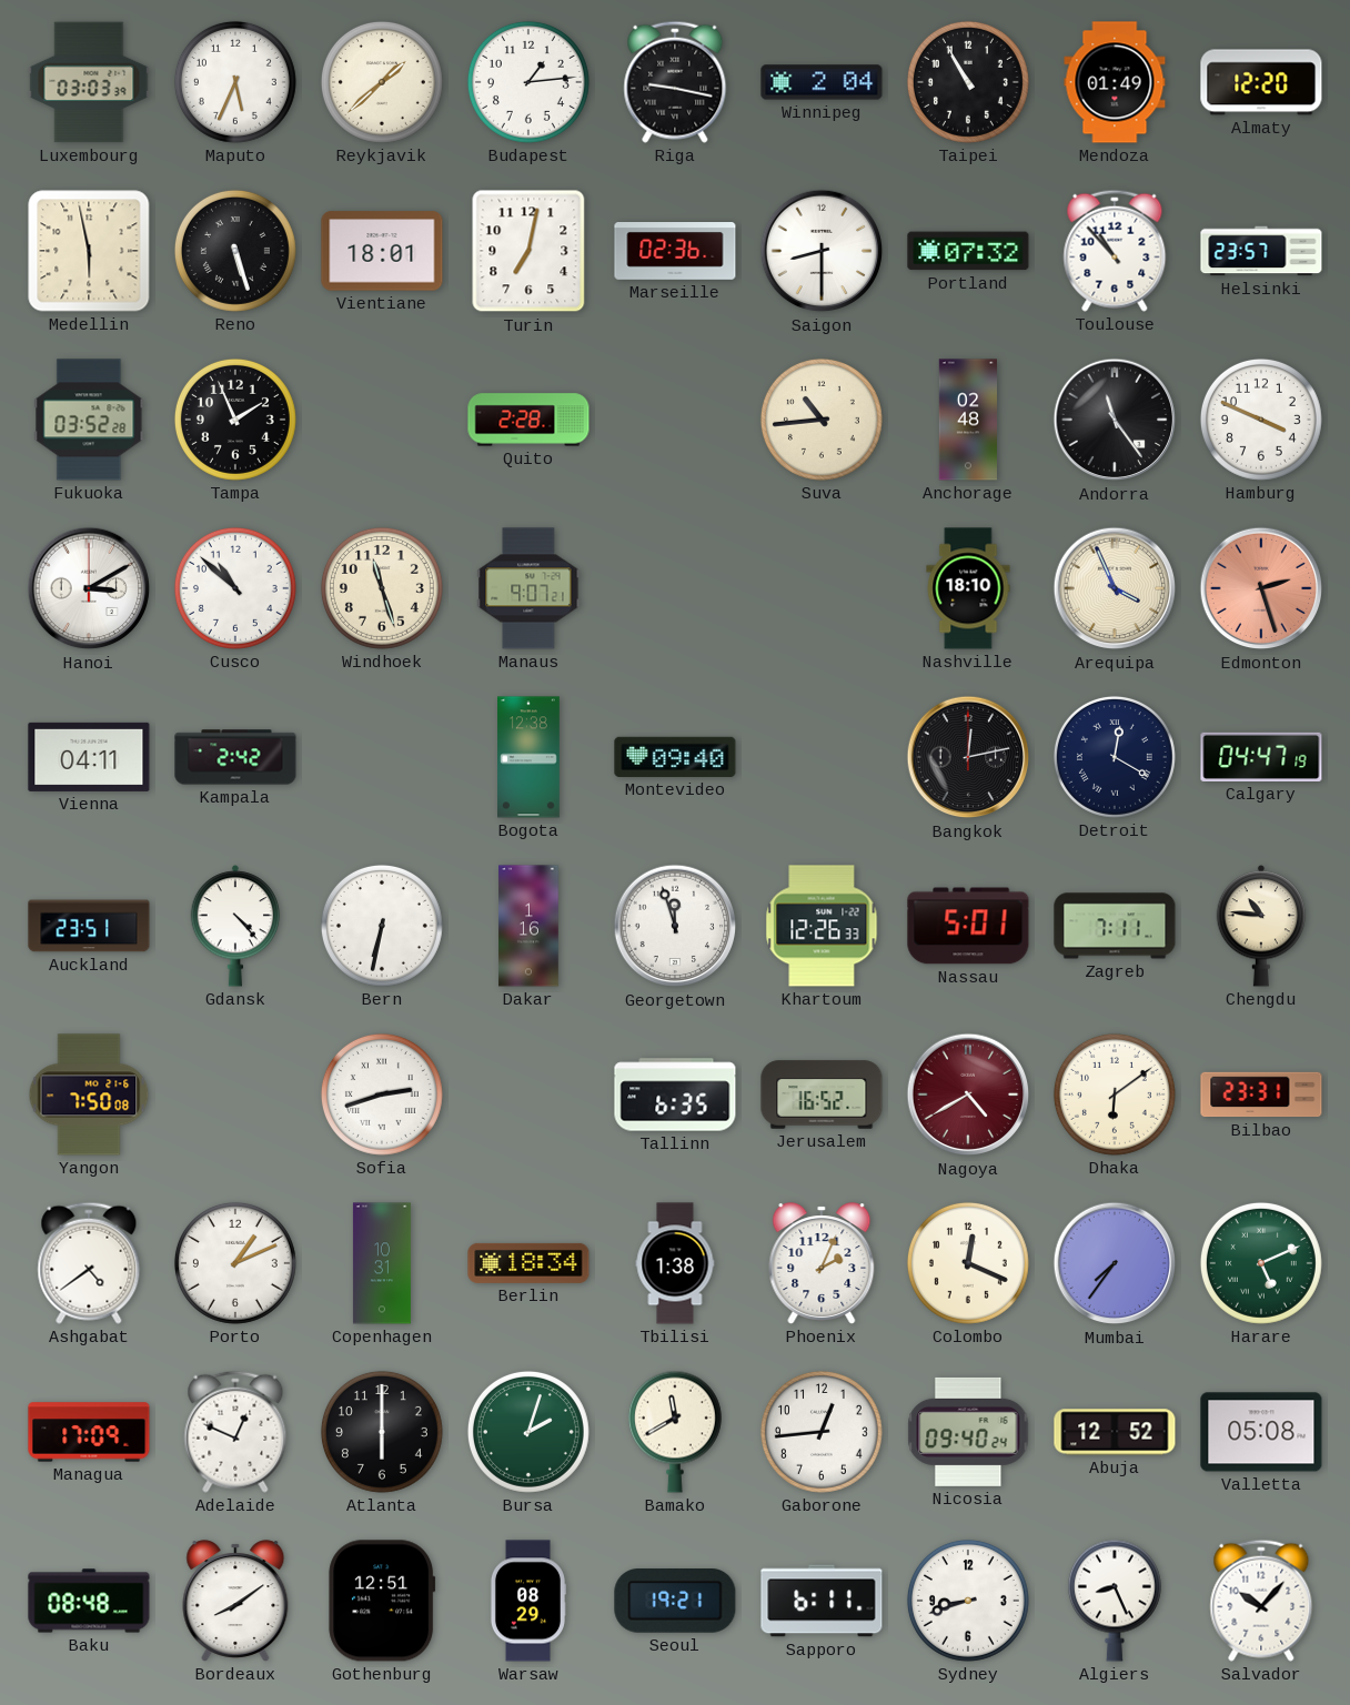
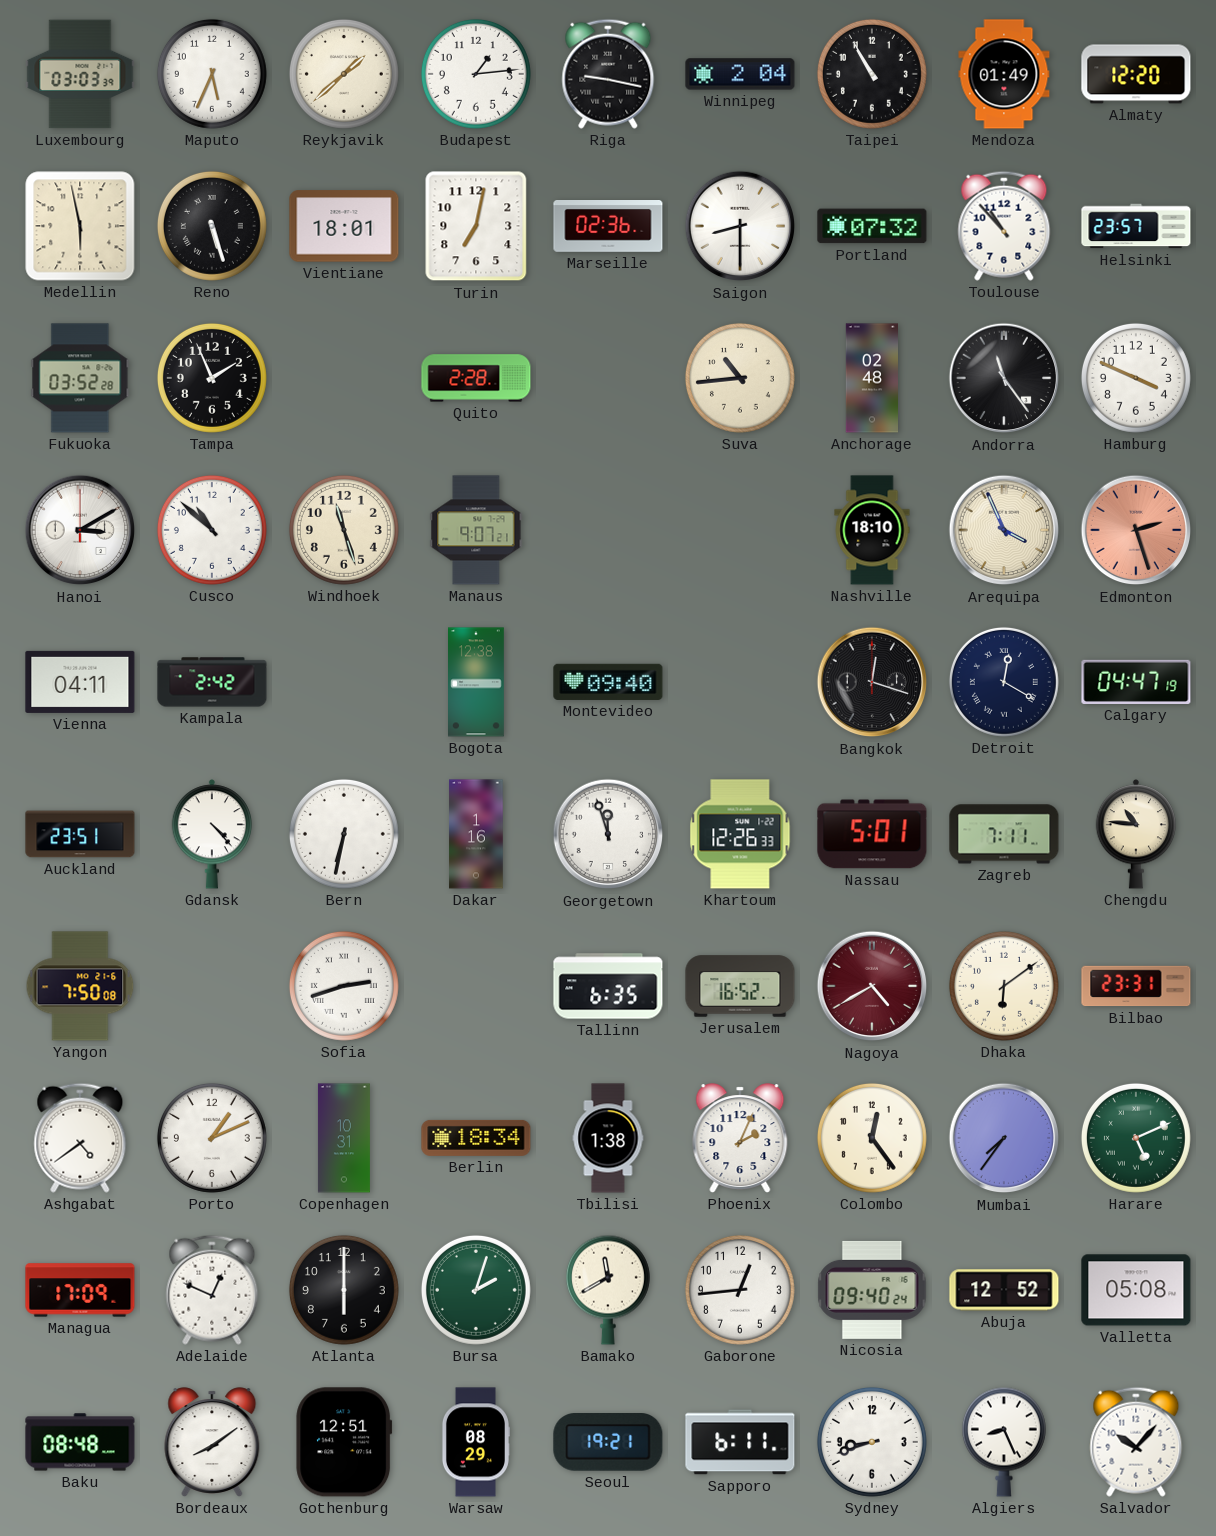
Bangkok: 12:13 -> 12:18 (872, 682)
Colombo: 12:19 -> 12:24 (872, 1138)
